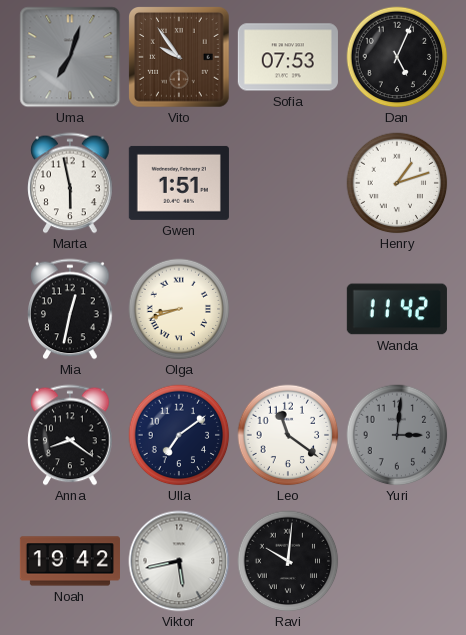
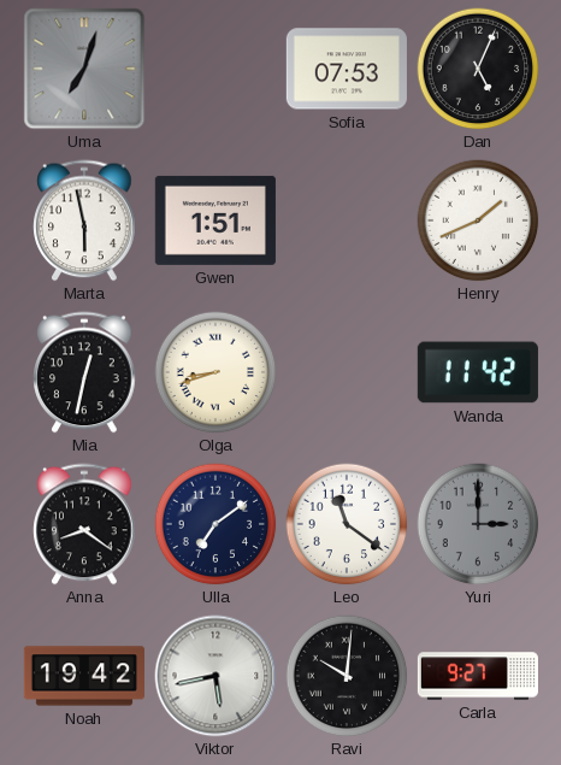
Vito: 9:54 -> none (180, 58)
Henry: 1:12 -> 1:41 (478, 220)
Yuri: 3:01 -> 3:00 (478, 524)
Carla: none -> 9:27 (478, 676)
